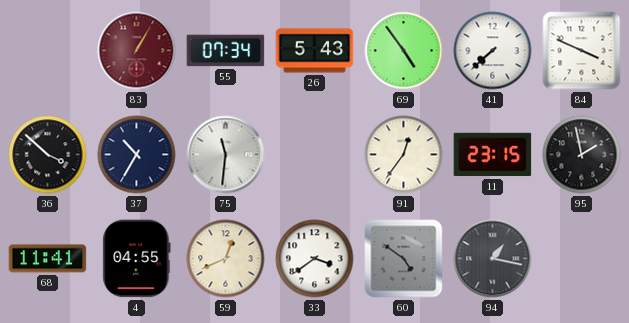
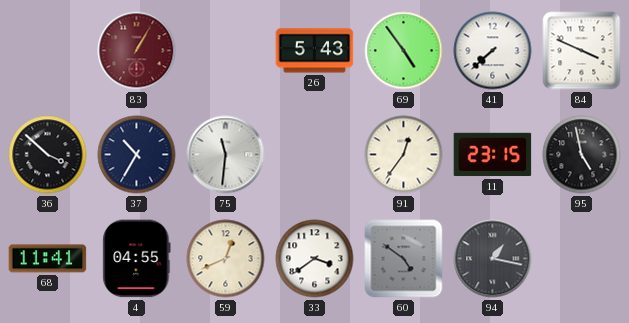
55: 07:34 -> none (226, 51)
95: 1:58 -> 4:58 (582, 155)
